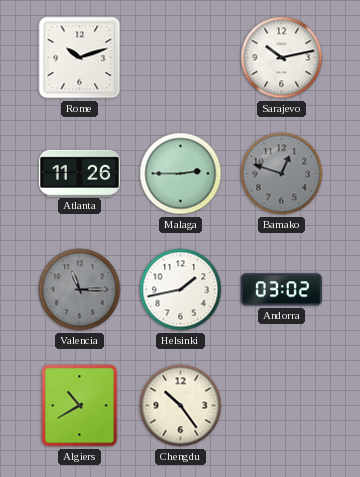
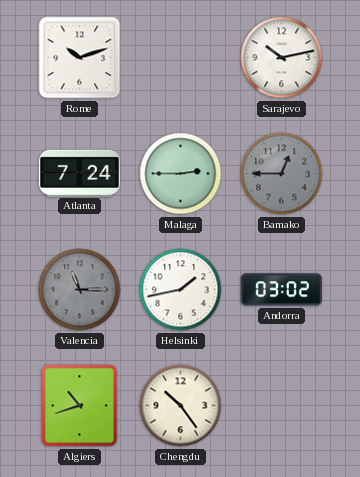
Atlanta: 11:26 -> 7:24 (79, 173)
Bamako: 12:48 -> 12:45 (282, 174)
Algiers: 10:40 -> 10:42 (80, 406)
